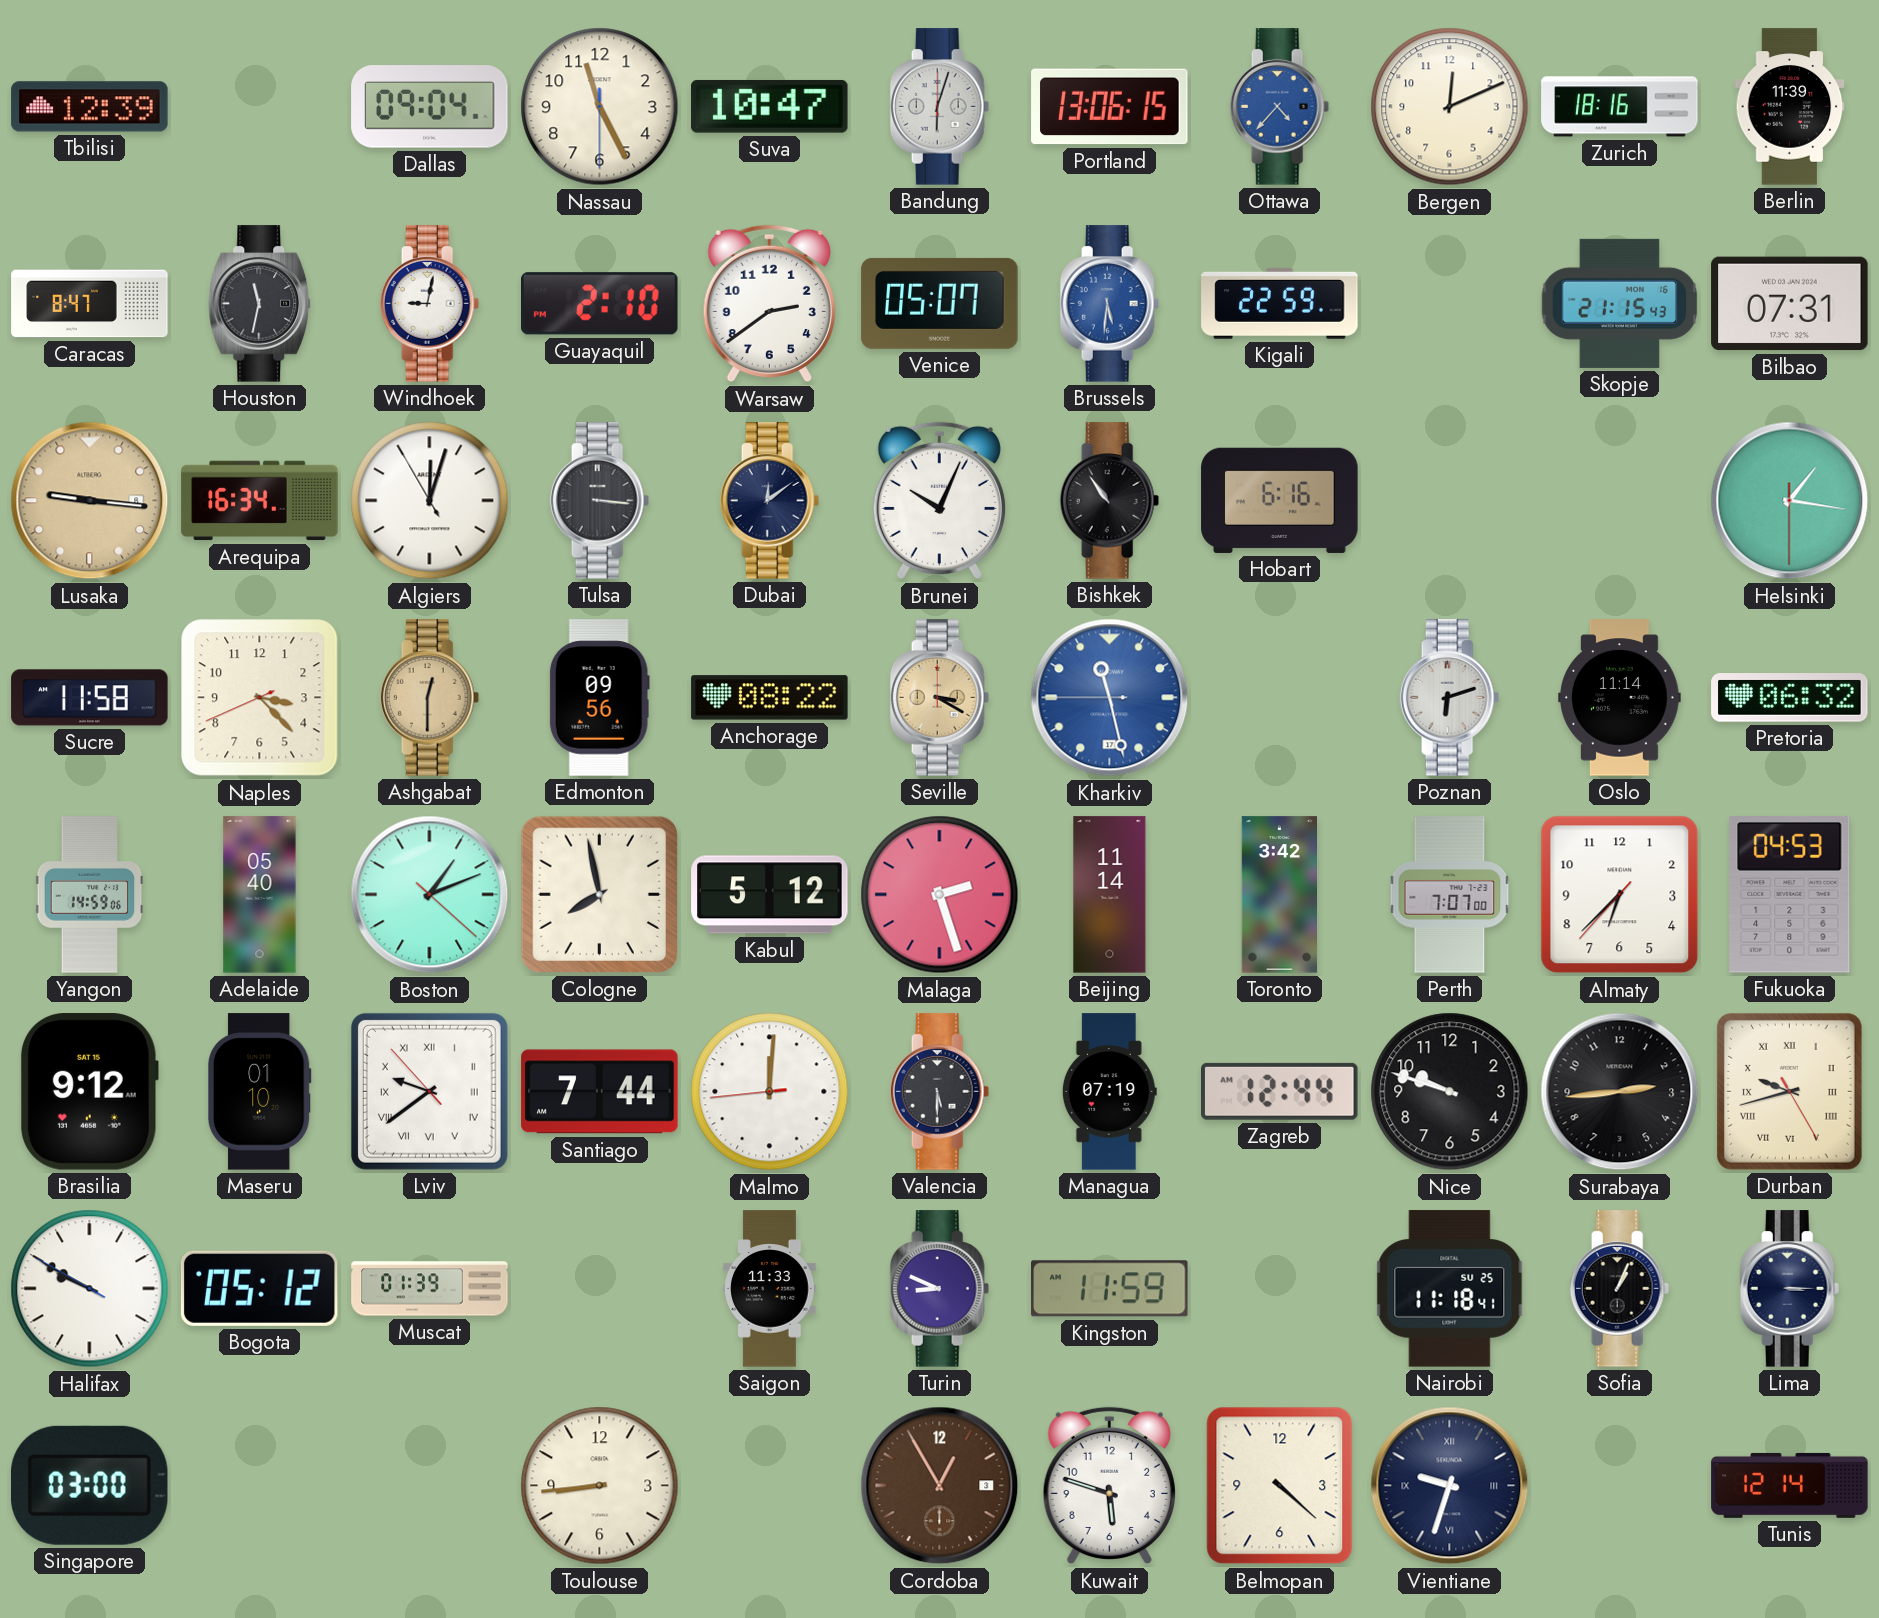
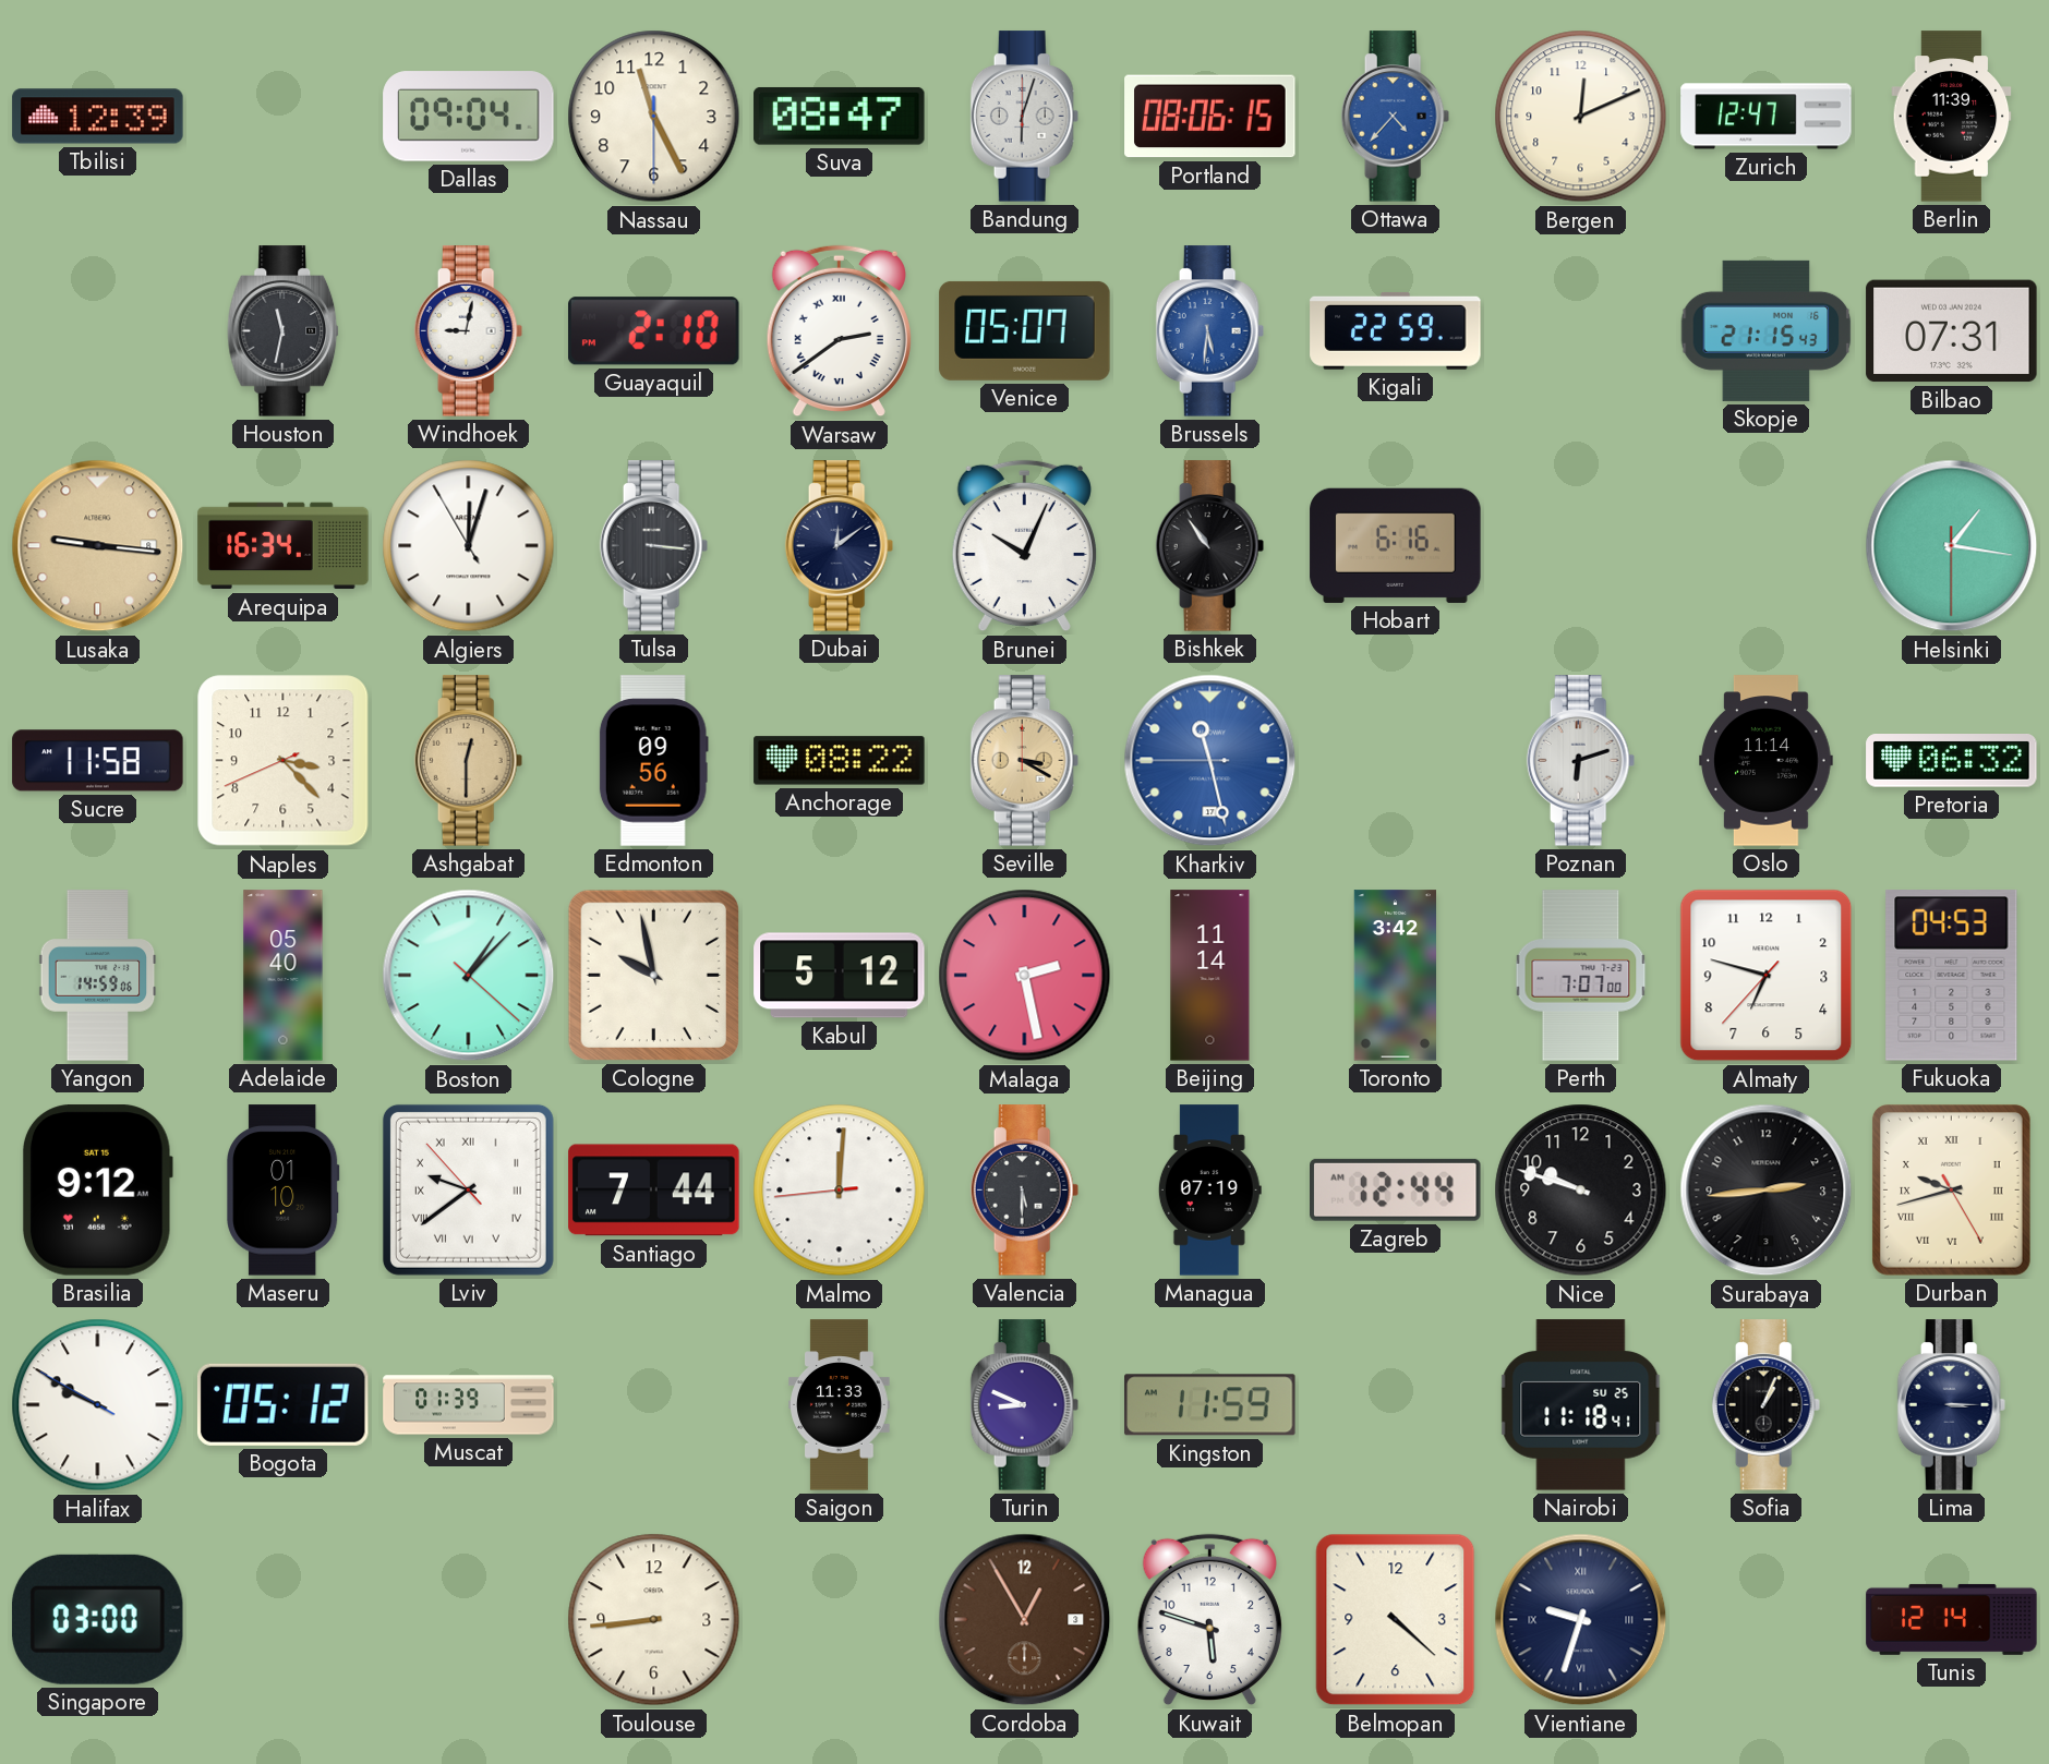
Suva: 10:47 -> 08:47 (840, 116)
Portland: 13:06 -> 08:06 (1210, 117)
Zurich: 18:16 -> 12:47 (1767, 117)
Caracas: 8:47 -> none (90, 304)
Warsaw numerals: Arabic -> Roman (839, 331)
Boston: 1:11 -> 1:07 (469, 976)
Cologne: 7:58 -> 9:58 (653, 975)
Malaga: 2:27 -> 2:28 (1025, 976)
Almaty: 6:37 -> 6:47 (1767, 976)
